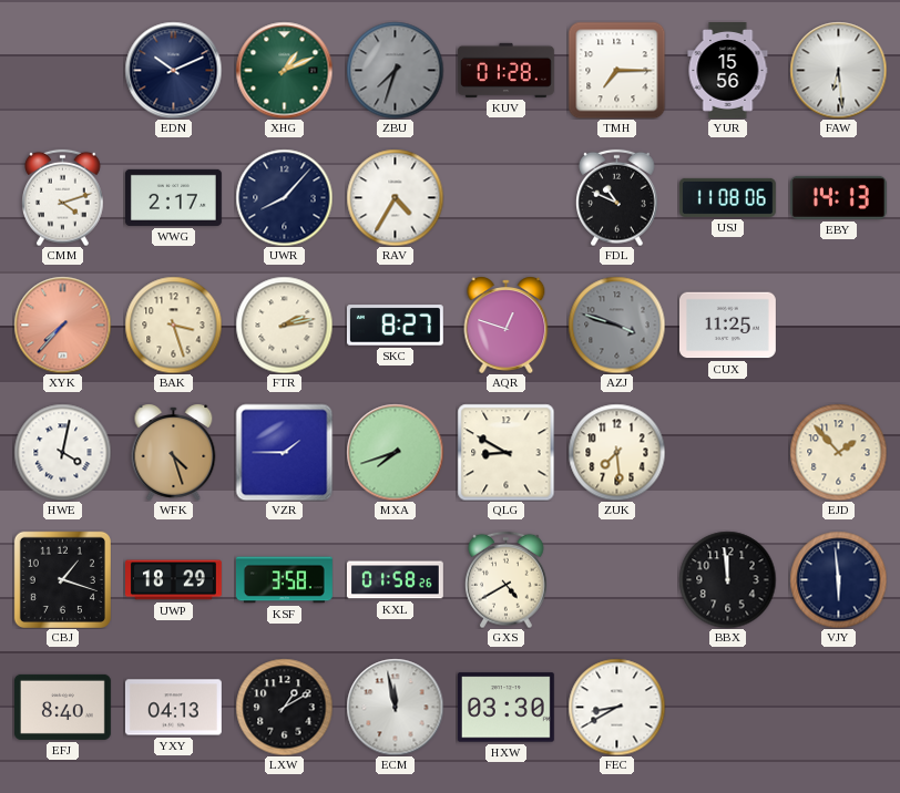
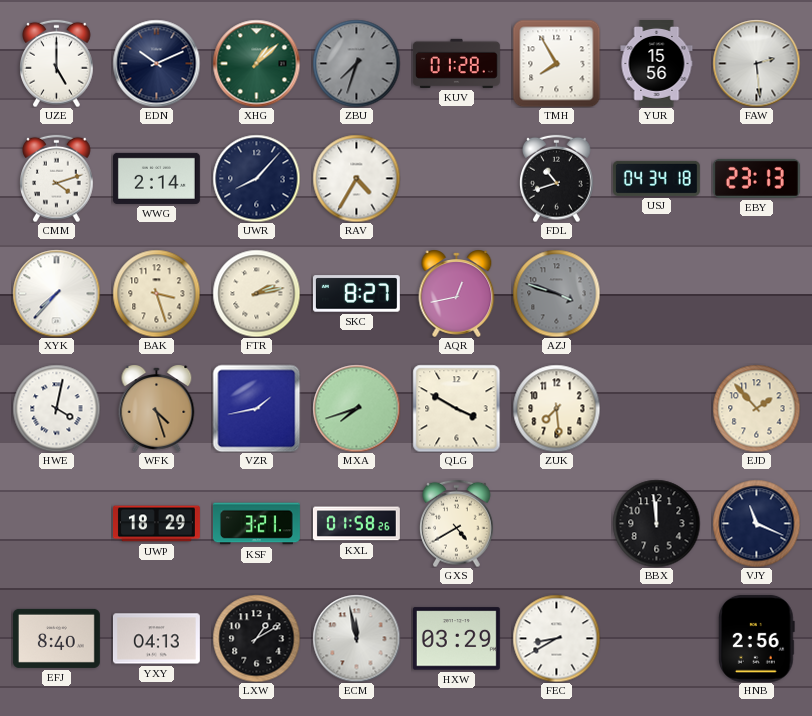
UZE: none -> 5:00 (57, 63)
XHG: 1:11 -> 1:08 (256, 63)
TMH: 7:15 -> 7:55 (556, 63)
FAW: 6:29 -> 2:29 (756, 63)
WWG: 2:17 -> 2:14 (156, 178)
FDL: 10:49 -> 10:42 (557, 178)
USJ: 11:08 -> 04:34 (656, 178)
EBY: 14:13 -> 23:13 (756, 178)
XYK dial: salmon -> white (56, 293)
AQR: 12:48 -> 12:43 (457, 293)
CUX: 11:25 -> none (727, 326)
VZR: 1:45 -> 1:43 (256, 408)
QLG: 8:50 -> 3:50 (456, 408)
CBJ: 1:18 -> none (62, 579)
KSF: 3:58 -> 3:21 (256, 524)
VJY: 5:59 -> 11:19 (756, 523)
HXW: 03:30 -> 03:29 (456, 639)
HNB: none -> 2:56 (757, 638)
